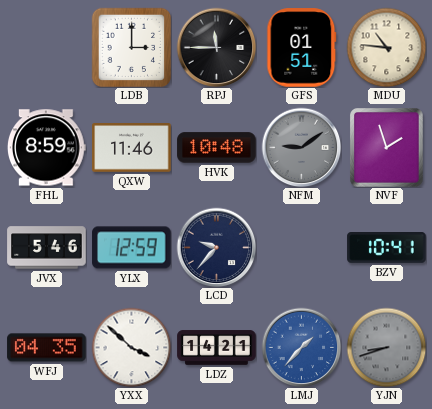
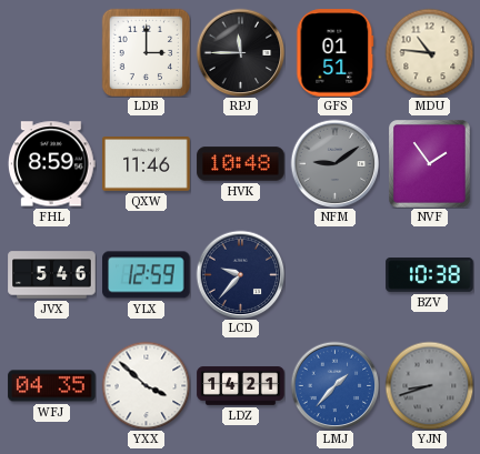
NVF: 1:57 -> 1:54 (430, 164)
BZV: 10:41 -> 10:38 (430, 275)
